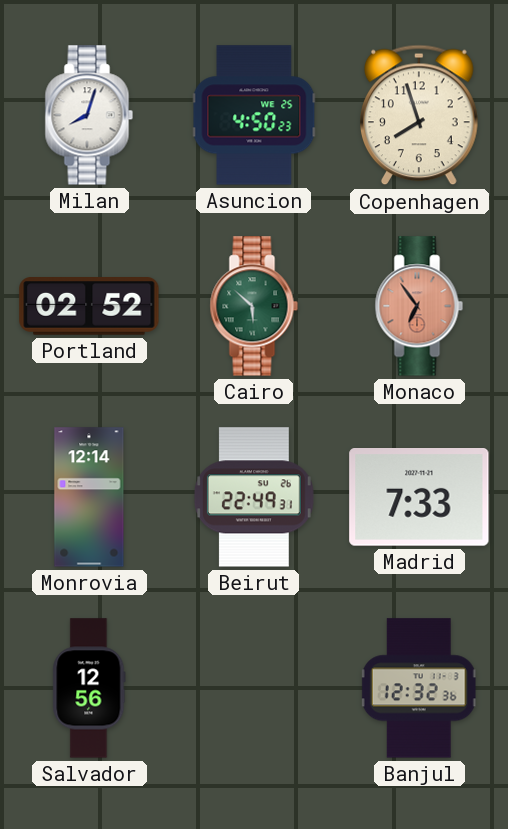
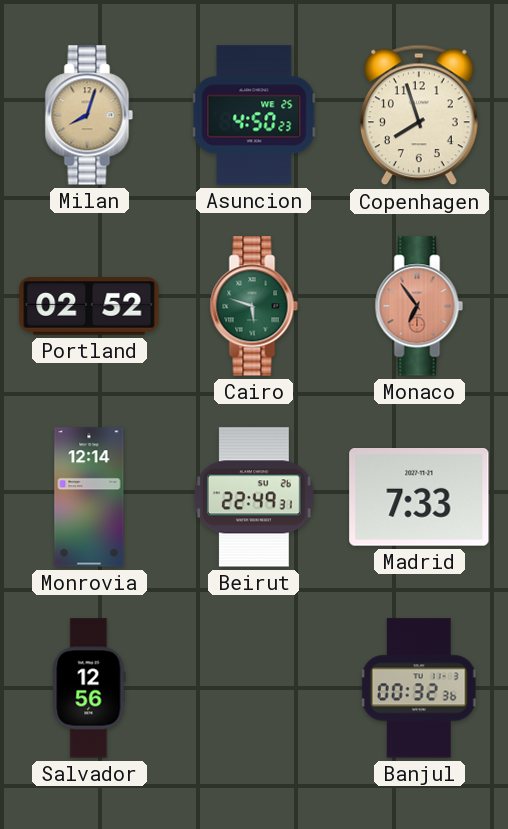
Milan dial: white -> champagne (89, 115)
Cairo: 5:52 -> 5:48 (254, 306)
Banjul: 12:32 -> 00:32 (419, 688)
